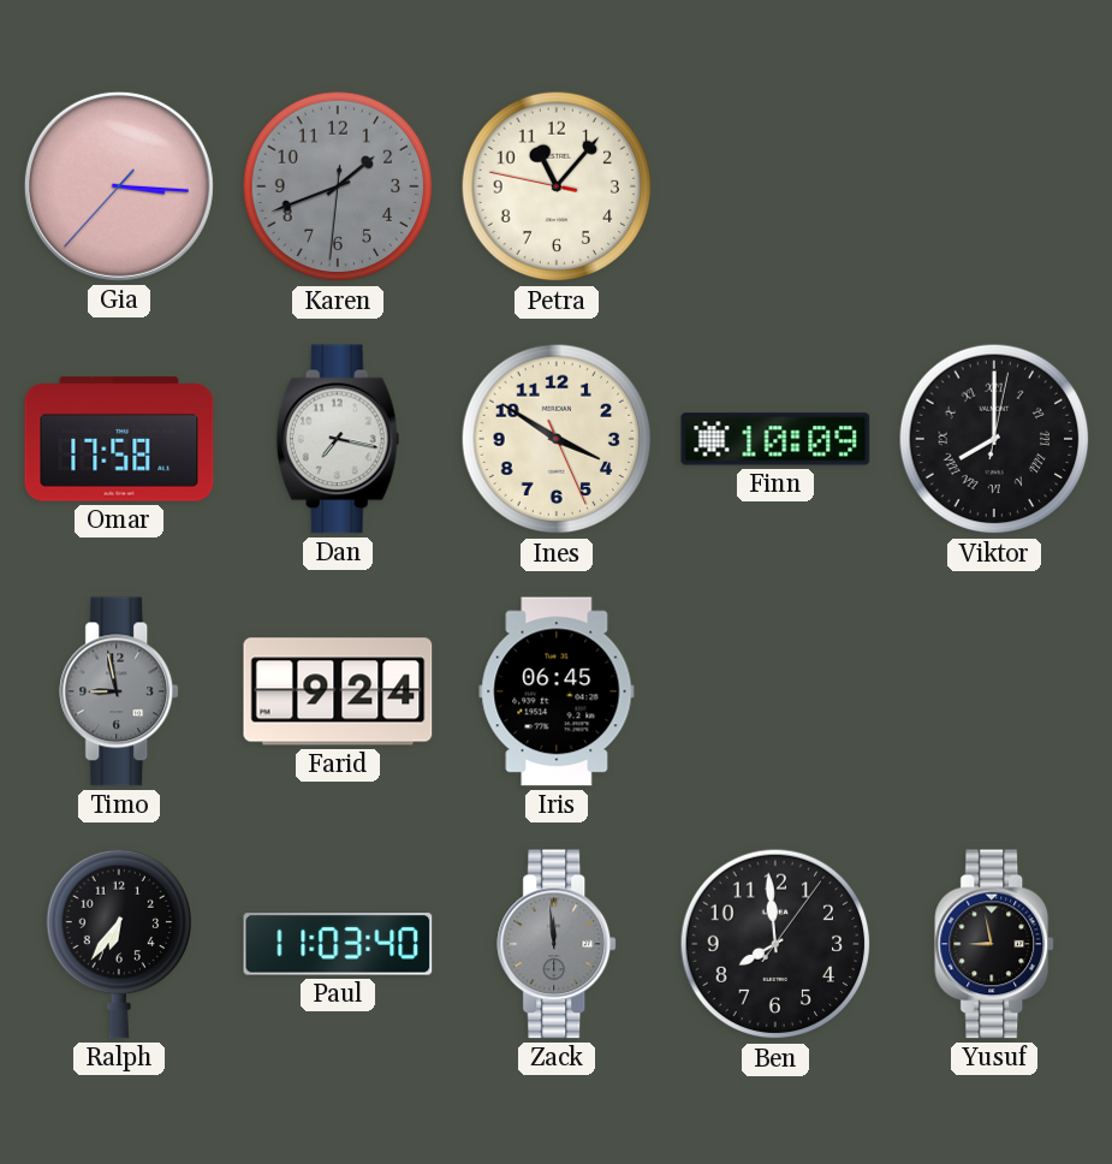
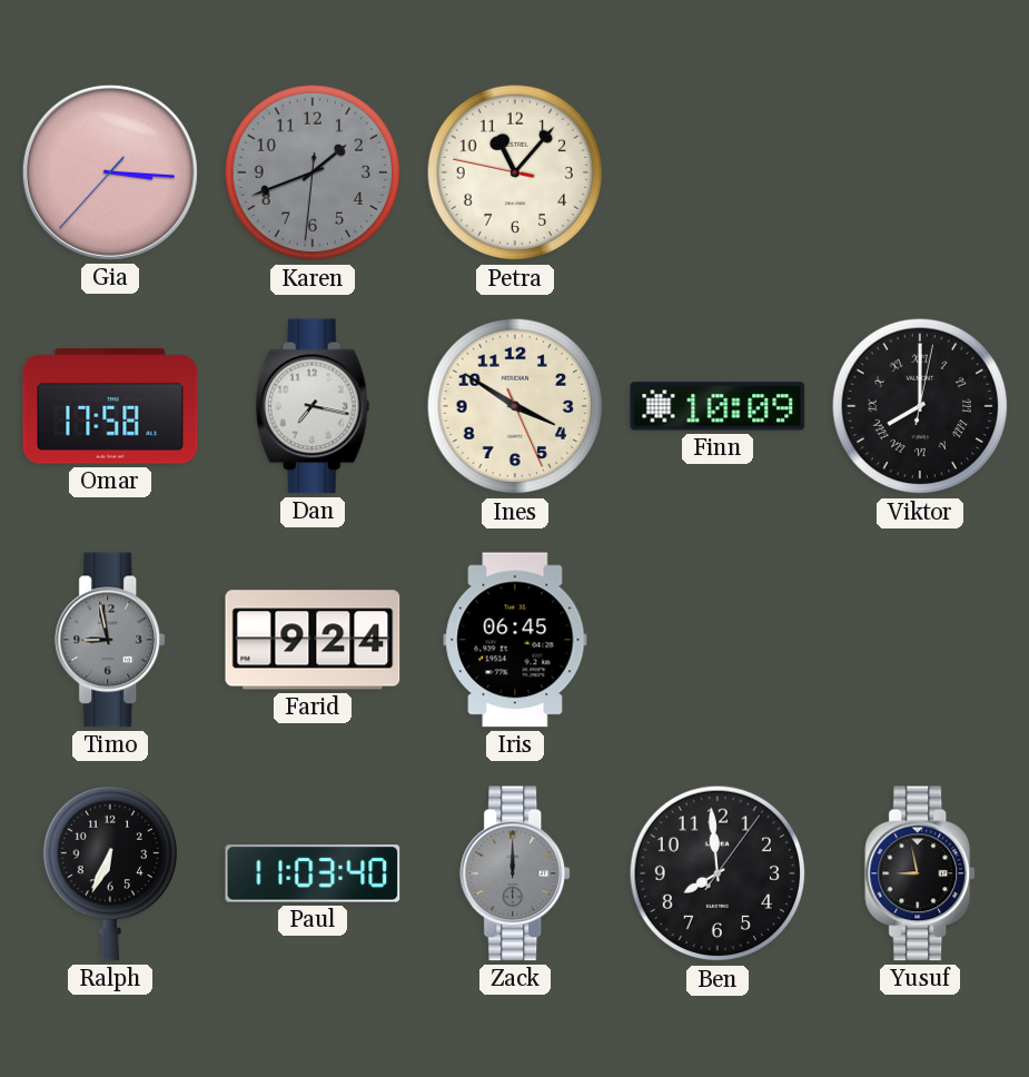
Ralph: 6:36 -> 6:34 (109, 873)
Zack: 11:59 -> 12:00 (516, 873)
